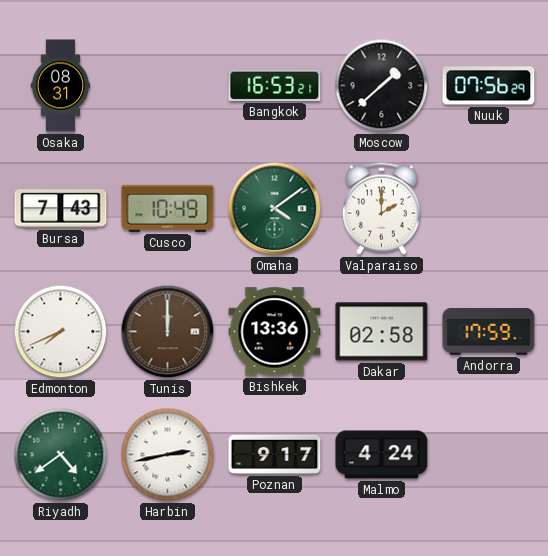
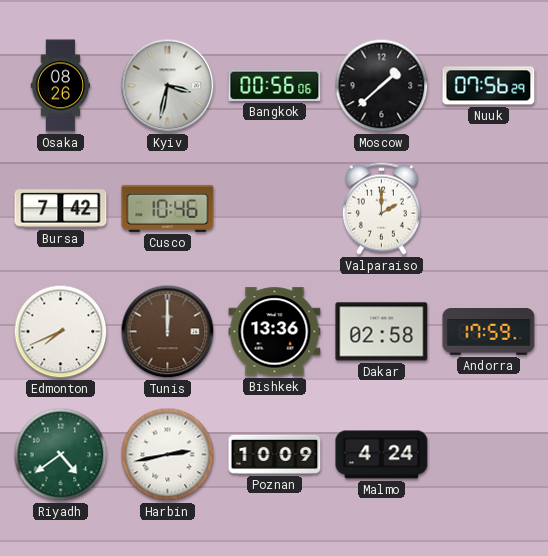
Osaka: 08:31 -> 08:26 (61, 86)
Kyiv: none -> 3:32 (168, 86)
Bangkok: 16:53 -> 00:56 (275, 85)
Bursa: 7:43 -> 7:42 (61, 209)
Cusco: 10:49 -> 10:46 (168, 208)
Omaha: 4:09 -> none (275, 209)
Poznan: 9:17 -> 10:09 (275, 454)
